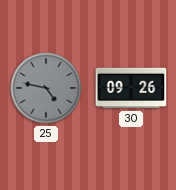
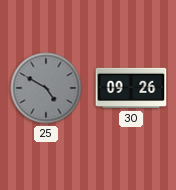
25: 4:47 -> 4:50 (46, 88)
